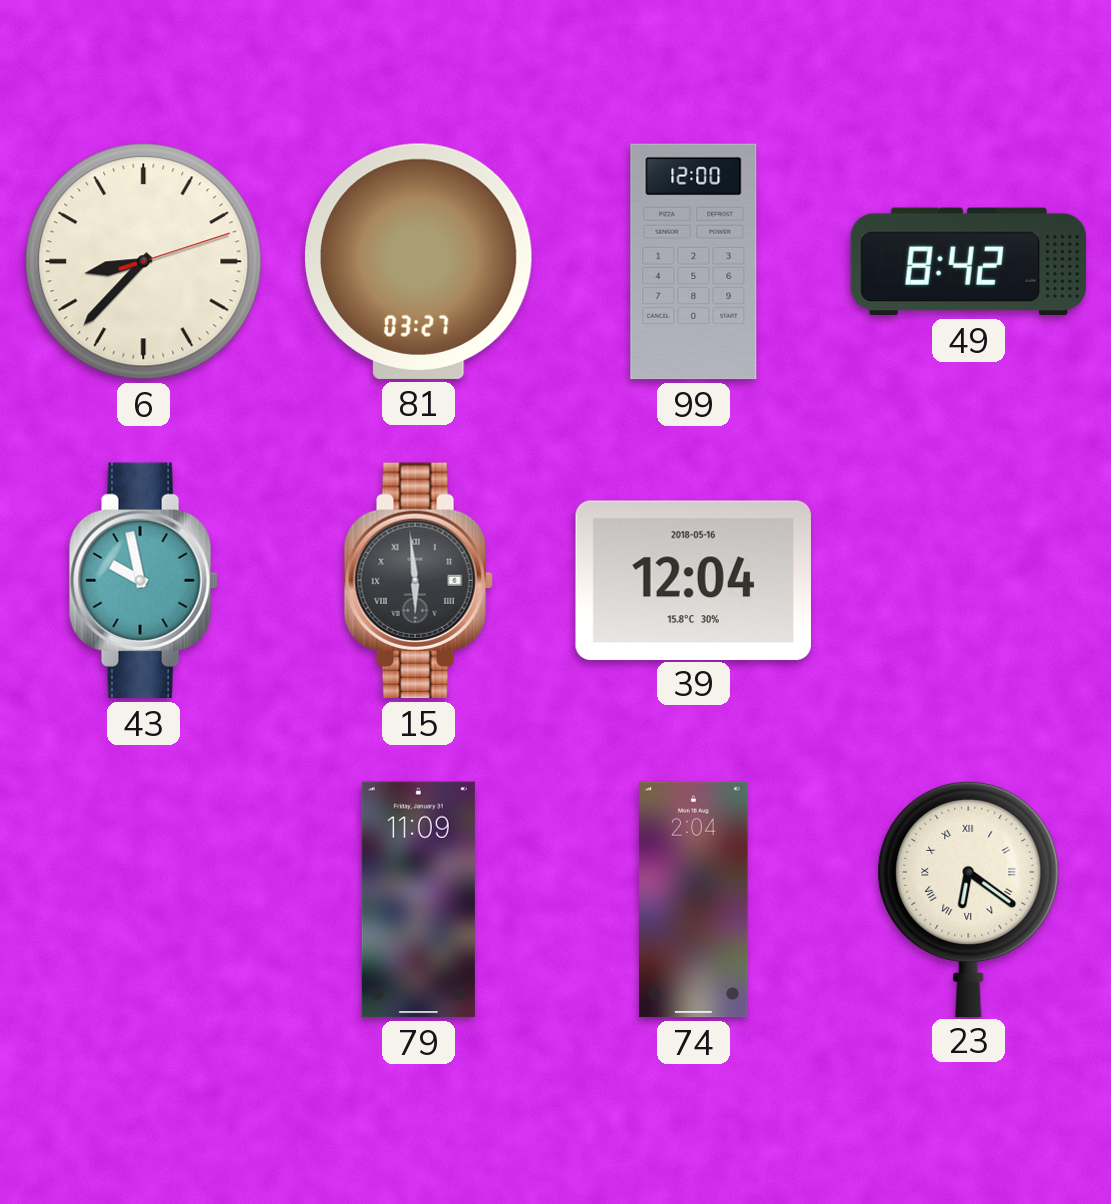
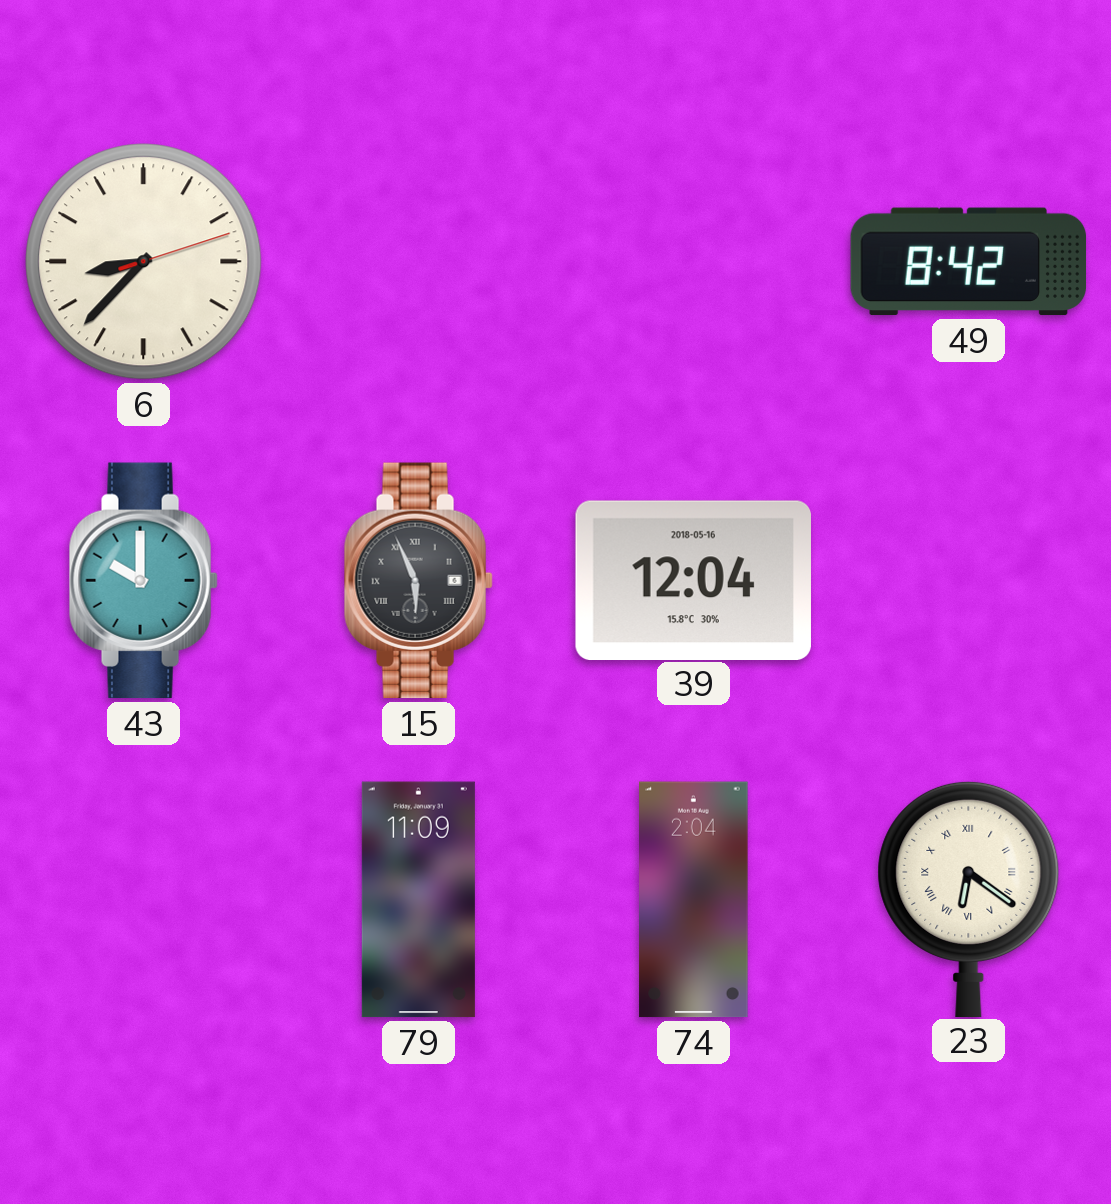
81: 03:27 -> none (418, 261)
99: 12:00 -> none (694, 262)
43: 9:58 -> 10:00 (143, 581)
15: 5:59 -> 5:56 (418, 581)
